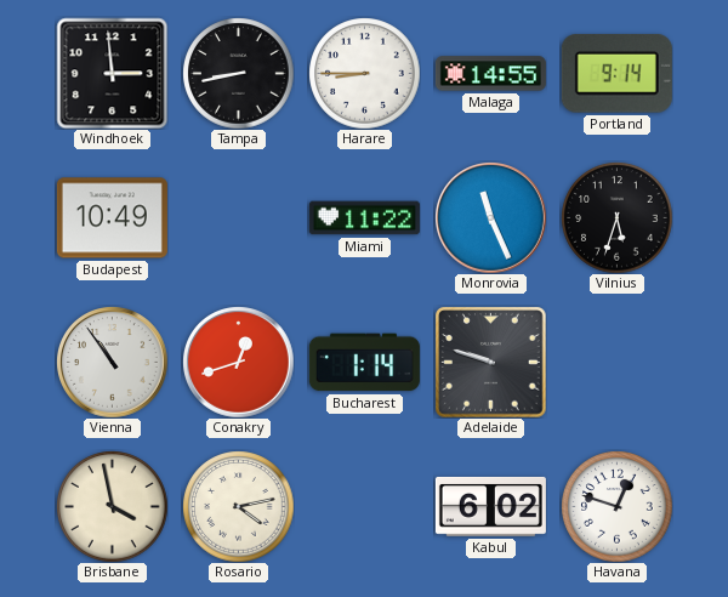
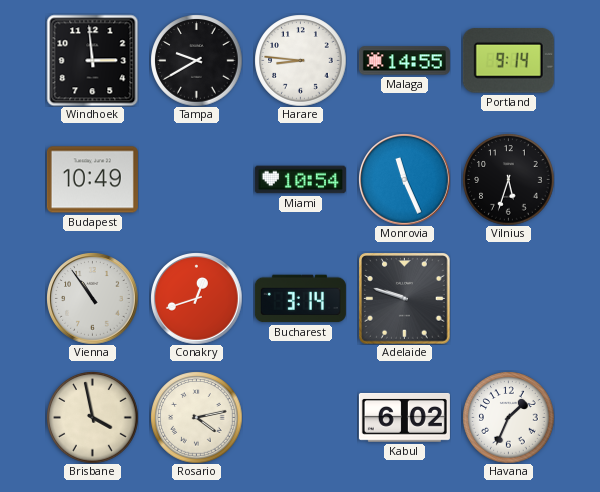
Tampa: 8:43 -> 9:40 (196, 60)
Harare: 8:45 -> 8:46 (300, 60)
Miami: 11:22 -> 10:54 (300, 180)
Bucharest: 1:14 -> 3:14 (300, 299)
Havana: 12:48 -> 1:34 (508, 417)
